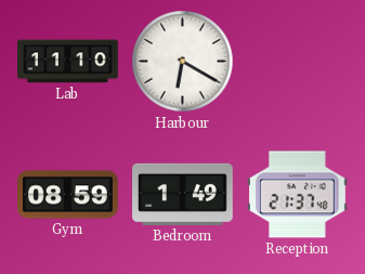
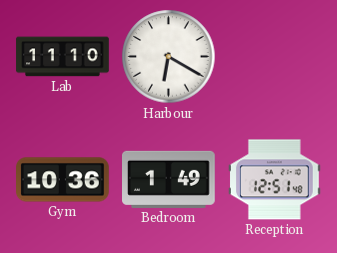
Gym: 08:59 -> 10:36 (63, 180)
Reception: 21:37 -> 12:51 (275, 180)
